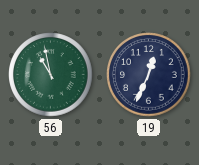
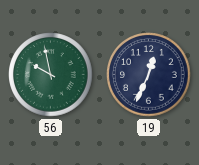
56: 10:58 -> 9:58 (51, 75)
